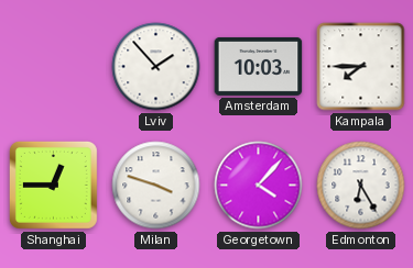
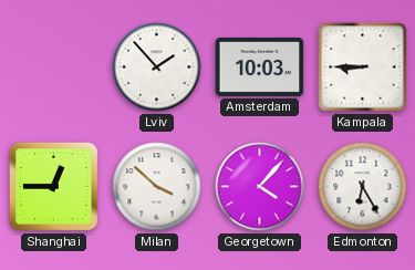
Kampala: 7:45 -> 8:45 (363, 67)
Milan: 3:48 -> 3:52 (157, 187)
